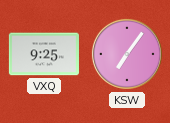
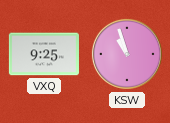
KSW: 7:06 -> 10:57 (127, 54)
